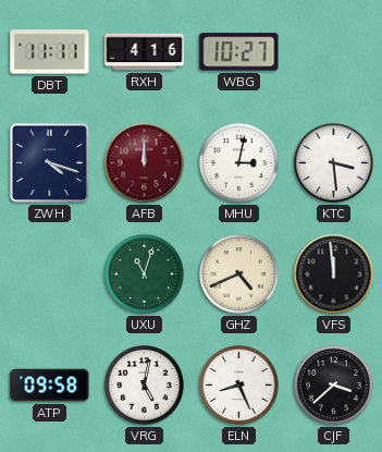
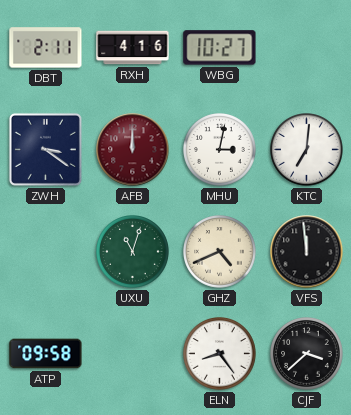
DBT: 11:11 -> 2:11 (46, 48)
ZWH: 4:18 -> 3:21 (45, 149)
KTC: 3:29 -> 7:01 (307, 150)
VRG: 5:02 -> none (145, 386)
ELN: 8:26 -> 8:24 (220, 354)
